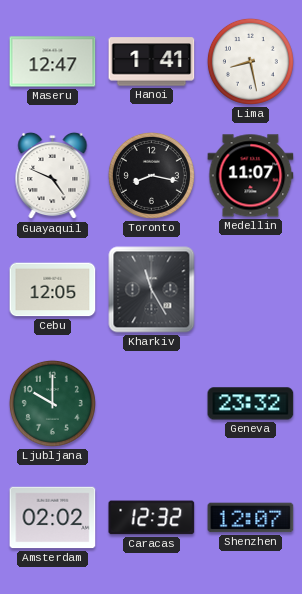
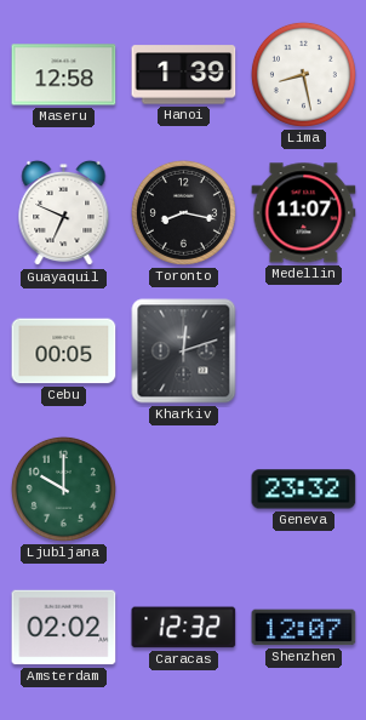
Maseru: 12:47 -> 12:58 (64, 75)
Hanoi: 1:41 -> 1:39 (184, 75)
Guayaquil: 4:49 -> 6:49 (64, 213)
Cebu: 12:05 -> 00:05 (64, 352)
Kharkiv: 11:25 -> 12:12 (184, 352)
